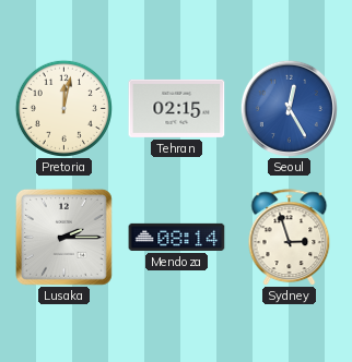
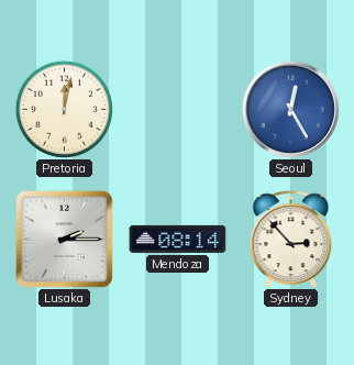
Tehran: 02:15 -> none (177, 108)
Sydney: 2:57 -> 2:53 (291, 240)
